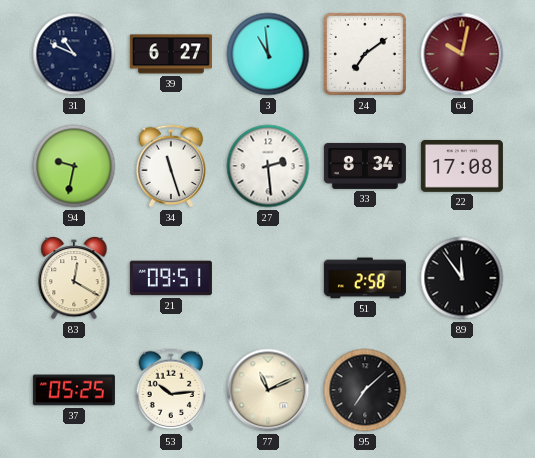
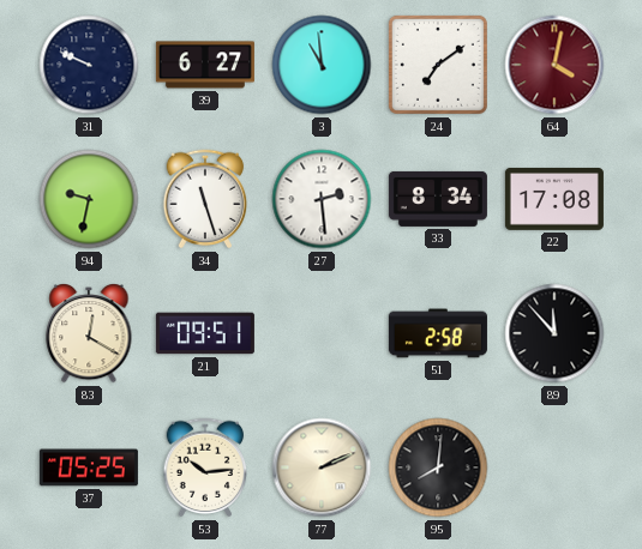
31: 10:49 -> 9:49 (89, 65)
64: 10:02 -> 4:02 (554, 65)
89: 11:54 -> 11:53 (554, 333)
77: 11:11 -> 2:11 (322, 467)
95: 7:08 -> 8:01 (438, 467)
